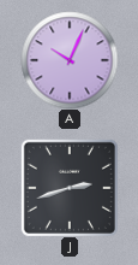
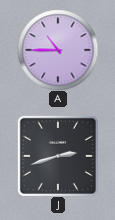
A: 10:04 -> 10:45 (58, 50)
